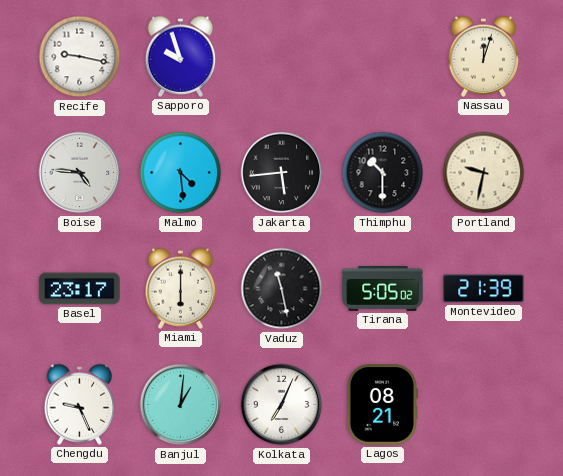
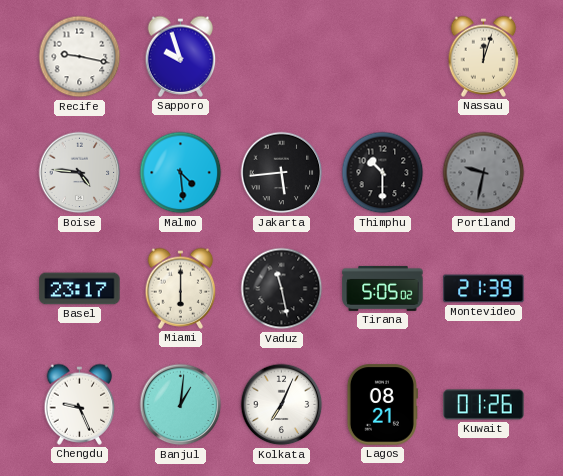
Portland dial: cream -> grey (484, 173)
Kuwait: none -> 01:26 (484, 405)
